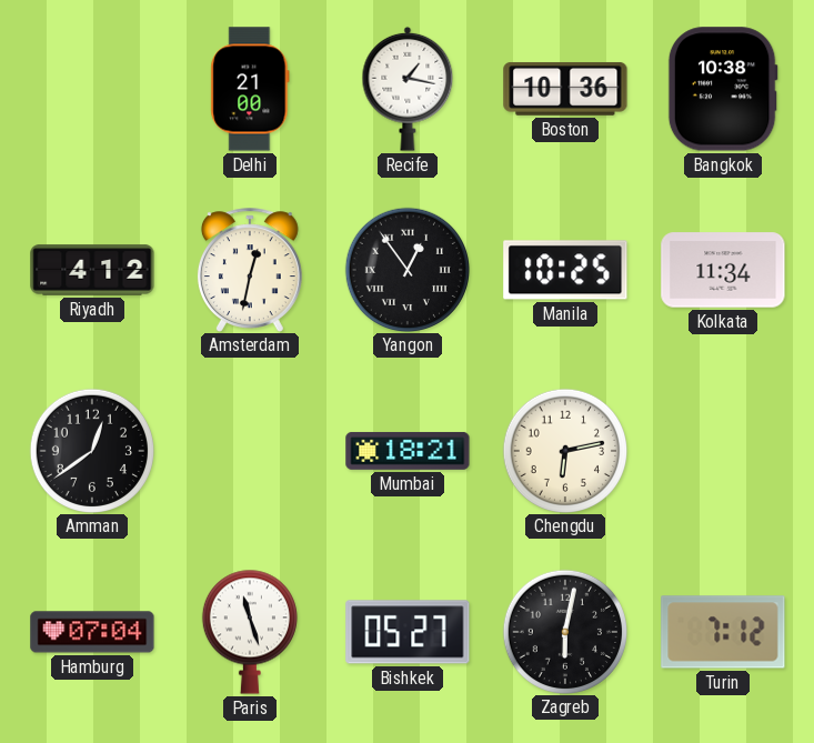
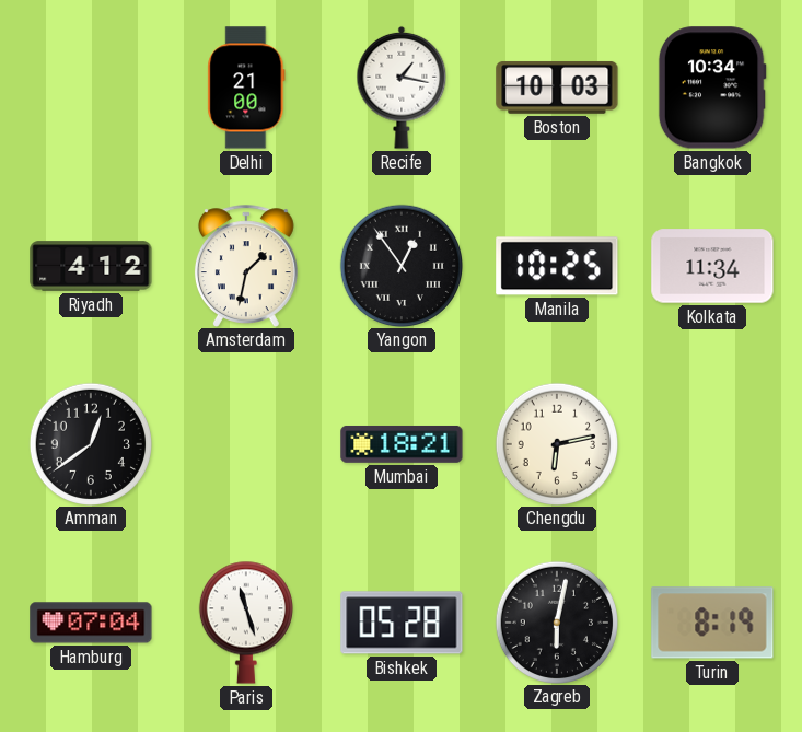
Boston: 10:36 -> 10:03 (557, 88)
Bangkok: 10:38 -> 10:34 (712, 88)
Amsterdam: 12:32 -> 1:32 (246, 266)
Bishkek: 05:27 -> 05:28 (402, 623)
Turin: 7:12 -> 8:19 (712, 623)
